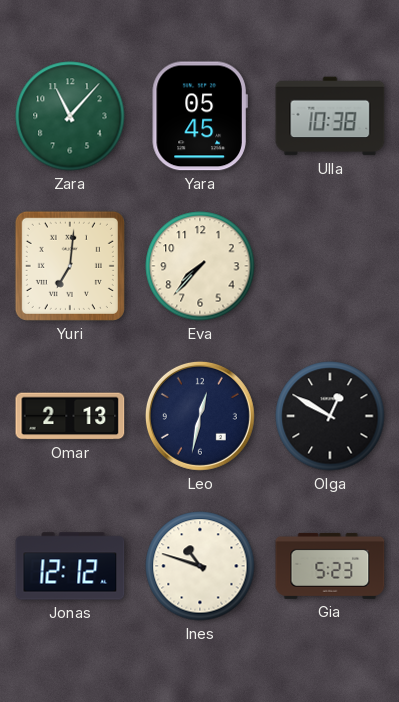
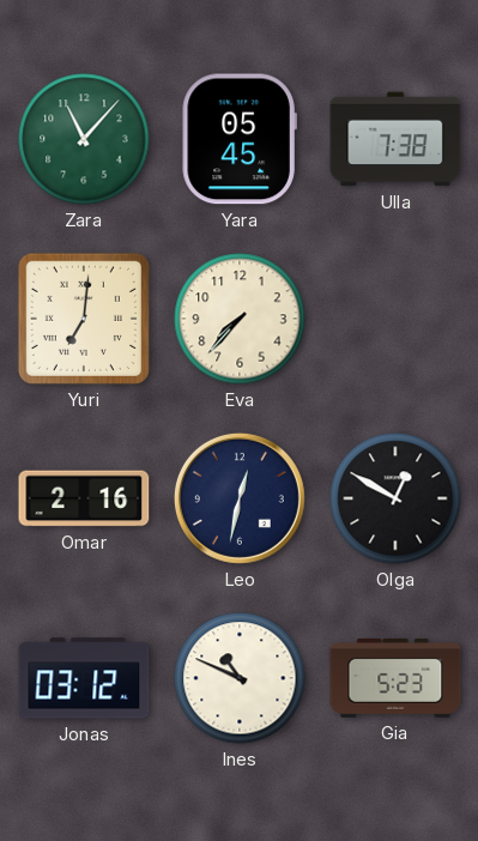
Ulla: 10:38 -> 7:38 (395, 139)
Omar: 2:13 -> 2:16 (84, 498)
Jonas: 12:12 -> 03:12 (84, 678)
Ines: 10:48 -> 10:49 (240, 678)
